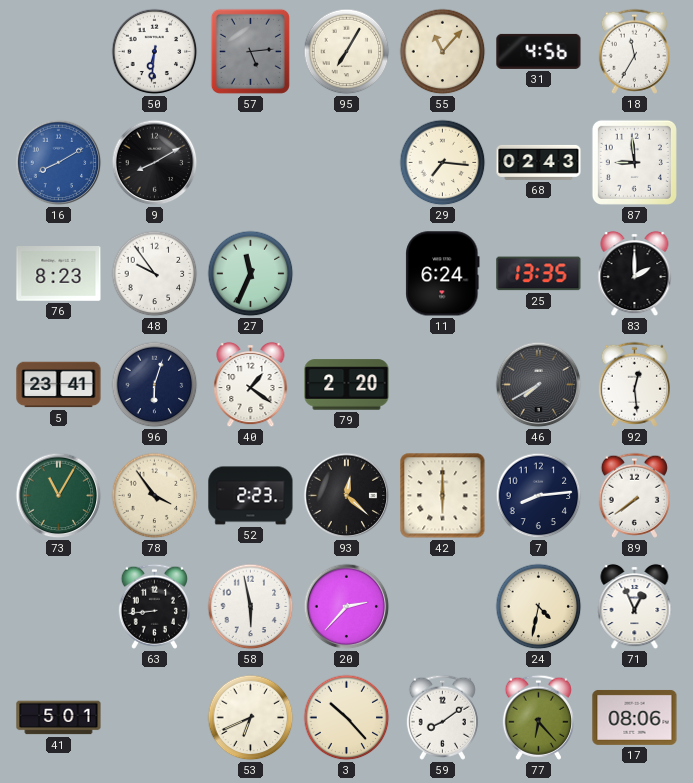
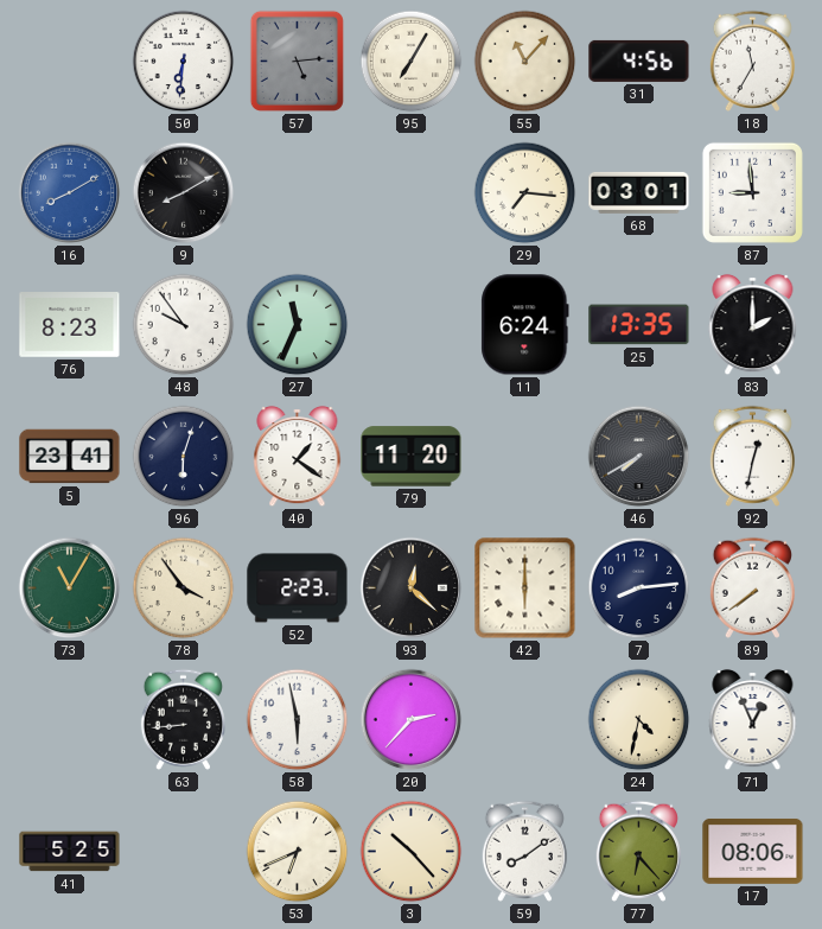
68: 02:43 -> 03:01 (639, 192)
79: 2:20 -> 11:20 (412, 457)
92: 12:29 -> 12:32 (752, 456)
41: 5:01 -> 5:25 (70, 852)
